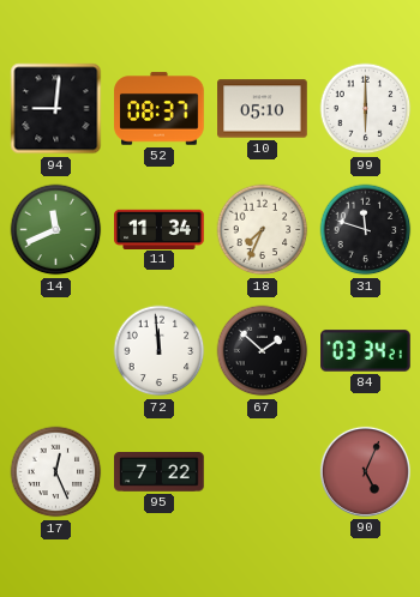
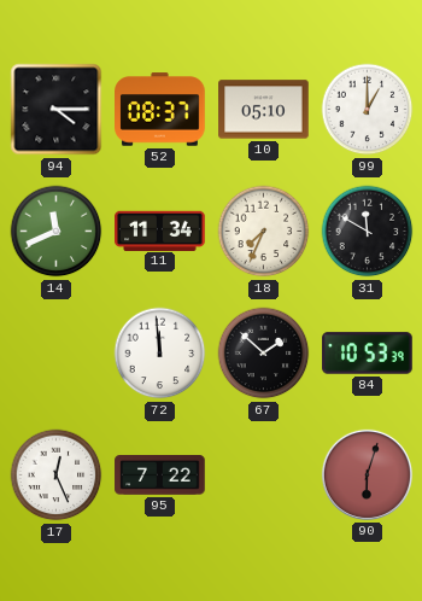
94: 9:01 -> 4:15 (57, 110)
99: 6:00 -> 1:00 (368, 110)
31: 11:48 -> 11:50 (368, 232)
84: 03:34 -> 10:53 (368, 354)
90: 5:04 -> 6:03 (367, 474)
